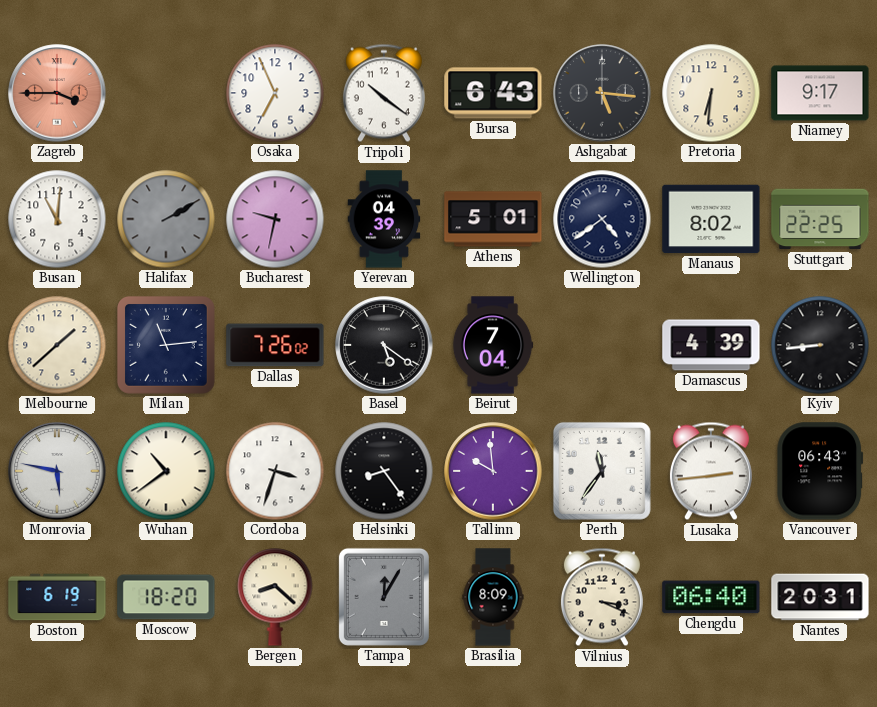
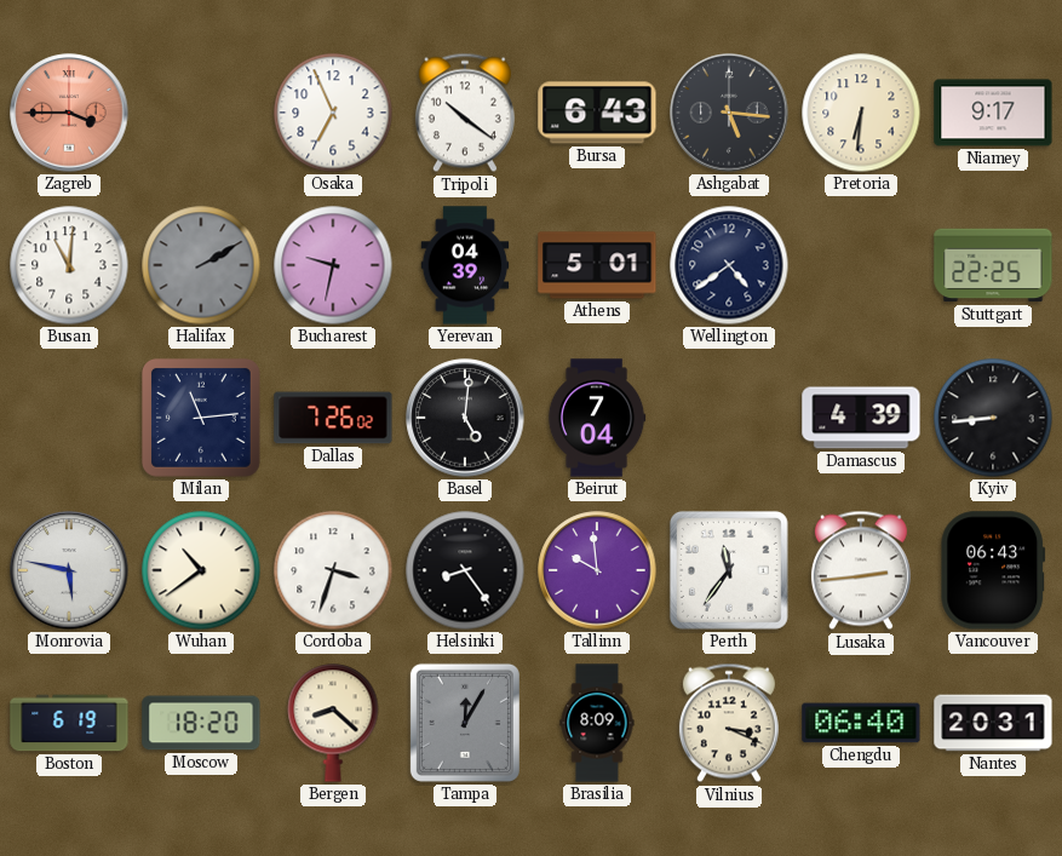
Manaus: 8:02 -> none (711, 219)
Melbourne: 1:38 -> none (57, 345)
Basel: 5:21 -> 5:01 (465, 418)
